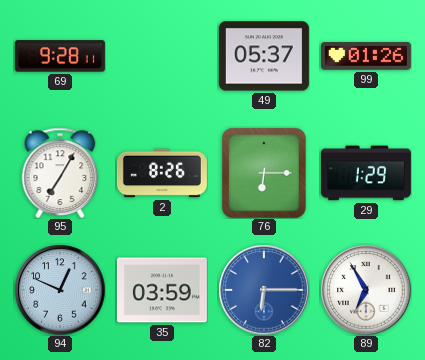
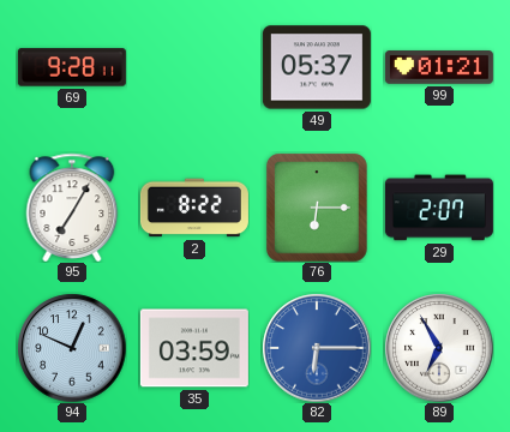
99: 01:26 -> 01:21 (439, 67)
2: 8:26 -> 8:22 (194, 208)
29: 1:29 -> 2:07 (439, 208)
